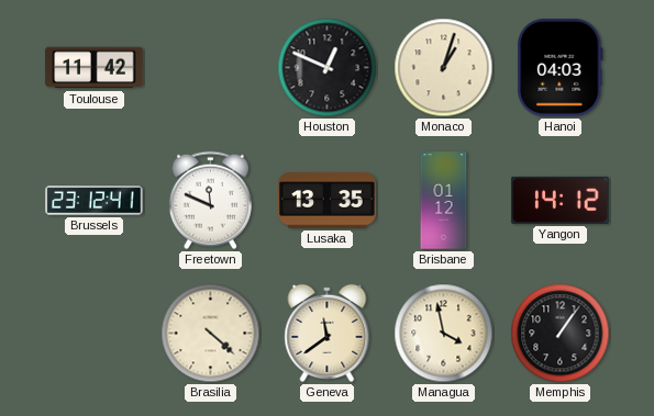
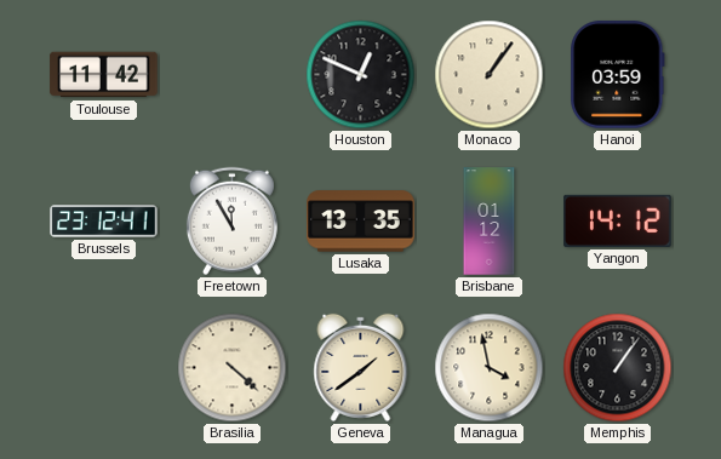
Monaco: 1:03 -> 1:06 (490, 75)
Hanoi: 04:03 -> 03:59 (618, 75)
Freetown: 11:49 -> 11:55 (231, 222)
Geneva: 11:39 -> 1:39 (361, 367)
